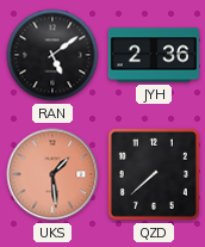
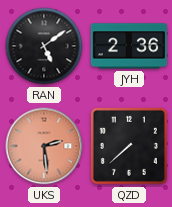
UKS: 1:29 -> 2:29 (44, 146)
